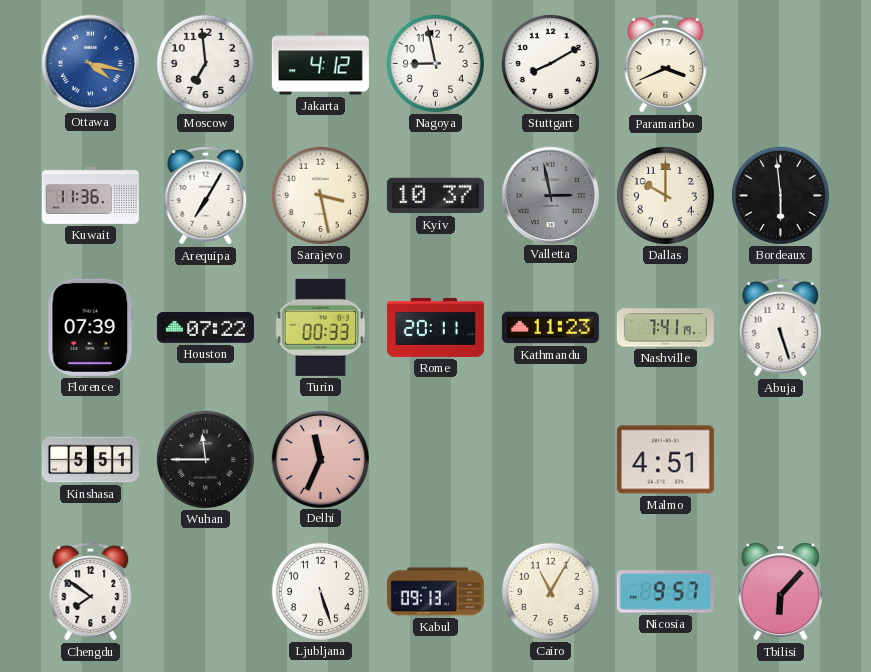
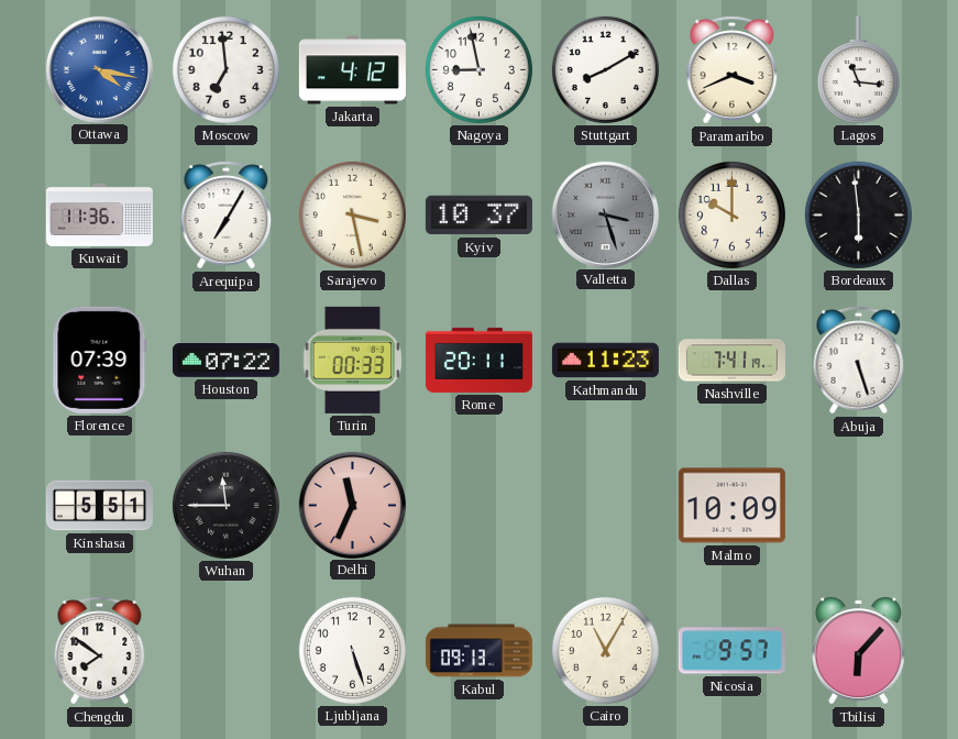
Lagos: none -> 11:16 (858, 69)
Valletta: 2:58 -> 3:27 (605, 214)
Malmo: 4:51 -> 10:09 (731, 506)
